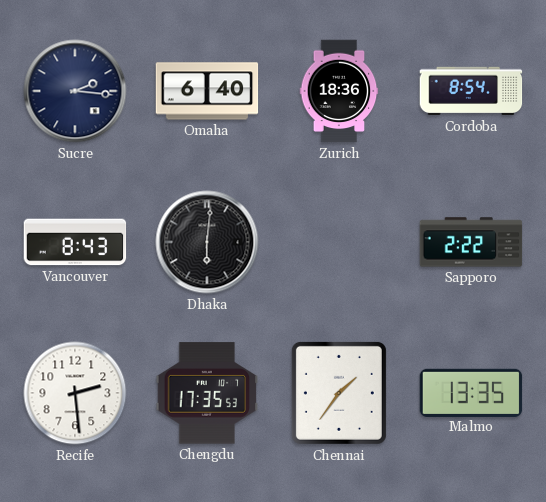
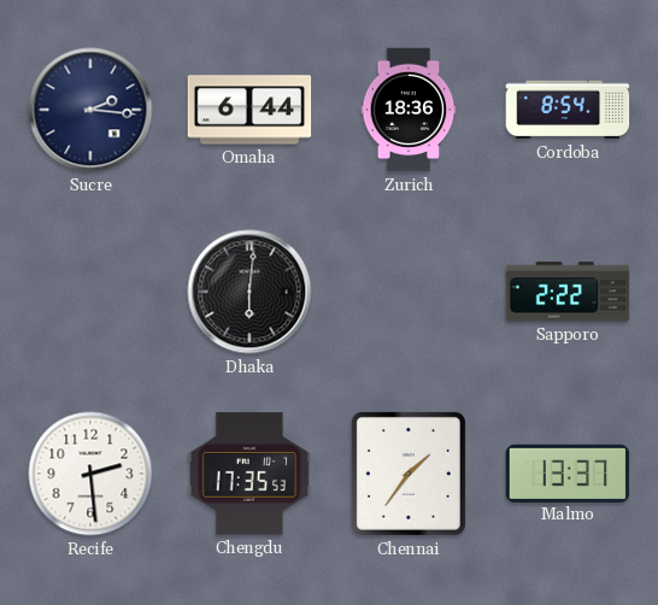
Omaha: 6:40 -> 6:44 (249, 110)
Vancouver: 8:43 -> none (75, 242)
Malmo: 13:35 -> 13:37 (568, 472)
